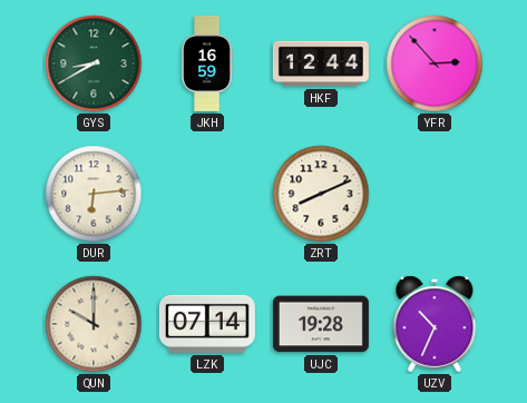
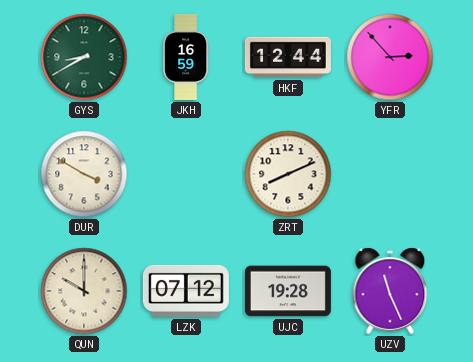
DUR: 6:14 -> 3:50 (84, 174)
LZK: 07:14 -> 07:12 (186, 291)
UZV: 10:34 -> 11:26 (390, 291)
